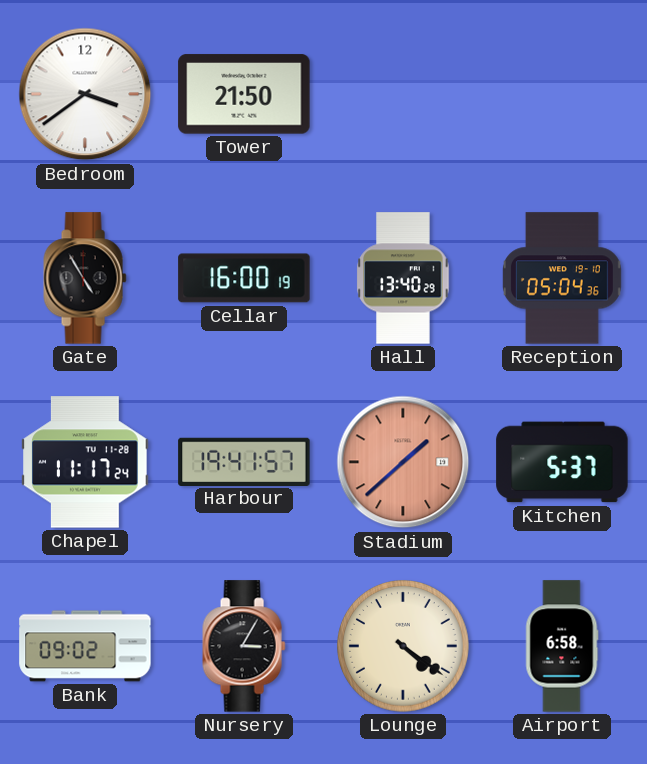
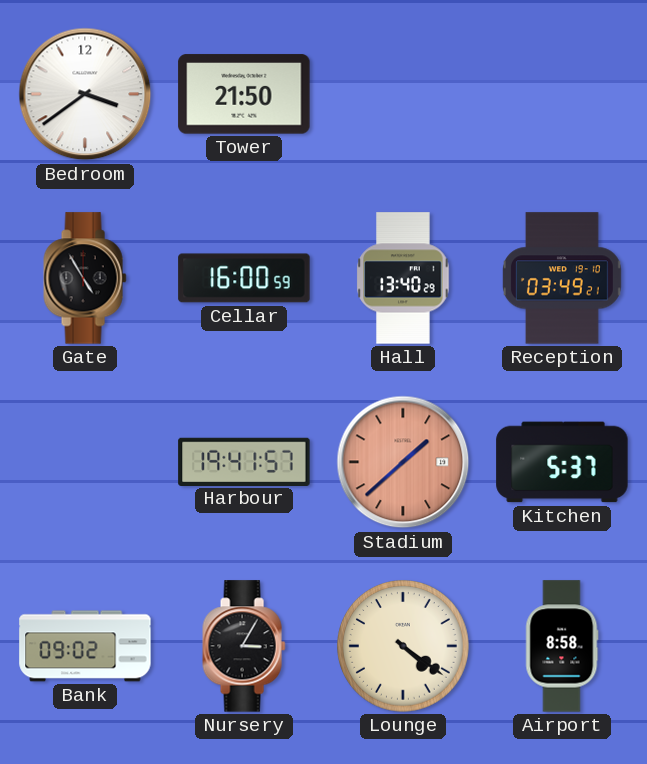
Cellar: 16:00:19 -> 16:00:59 (244, 278)
Reception: 05:04 -> 03:49 (562, 278)
Chapel: 11:17 -> none (85, 462)
Airport: 6:58 -> 8:58 (562, 646)
